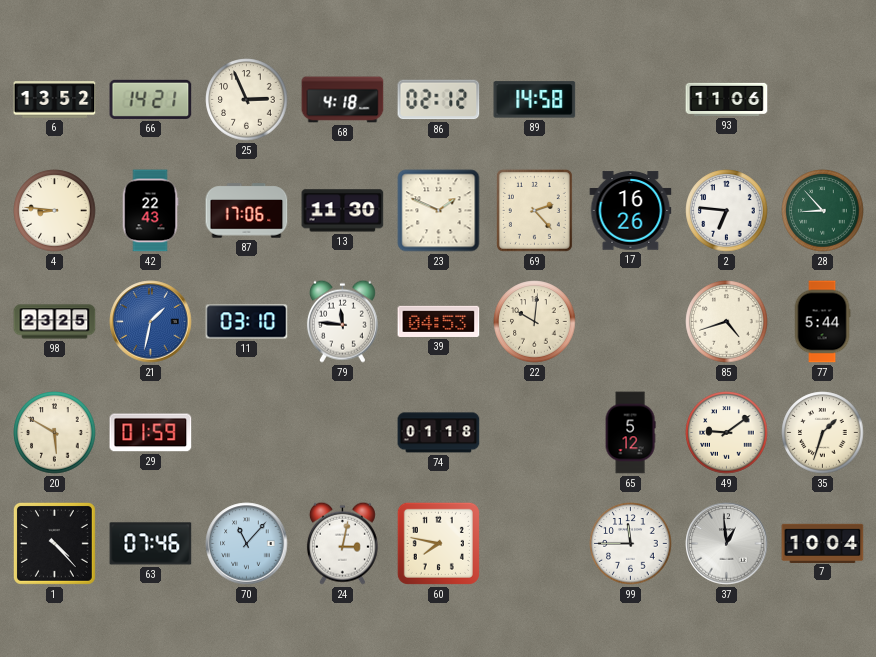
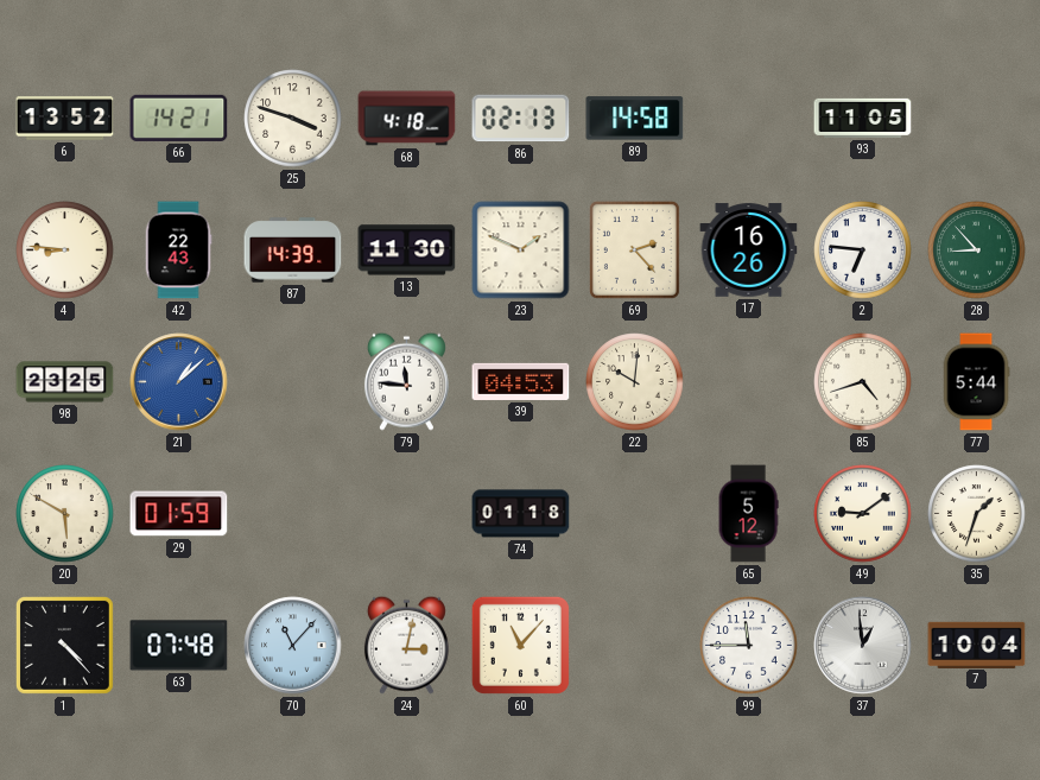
25: 2:56 -> 3:48 (293, 119)
86: 02:12 -> 02:13 (521, 119)
93: 11:06 -> 11:05 (863, 118)
87: 17:06 -> 14:39 (293, 251)
21: 1:32 -> 1:08 (179, 382)
11: 03:10 -> none (247, 322)
63: 07:46 -> 07:48 (179, 646)
60: 7:47 -> 11:07 (520, 645)
